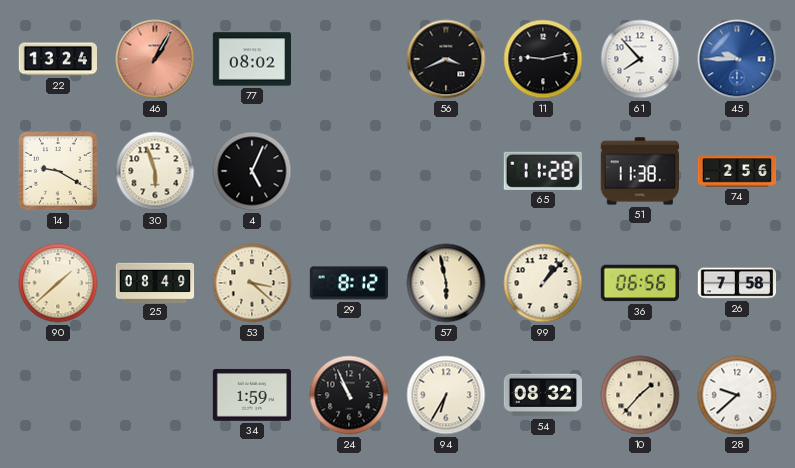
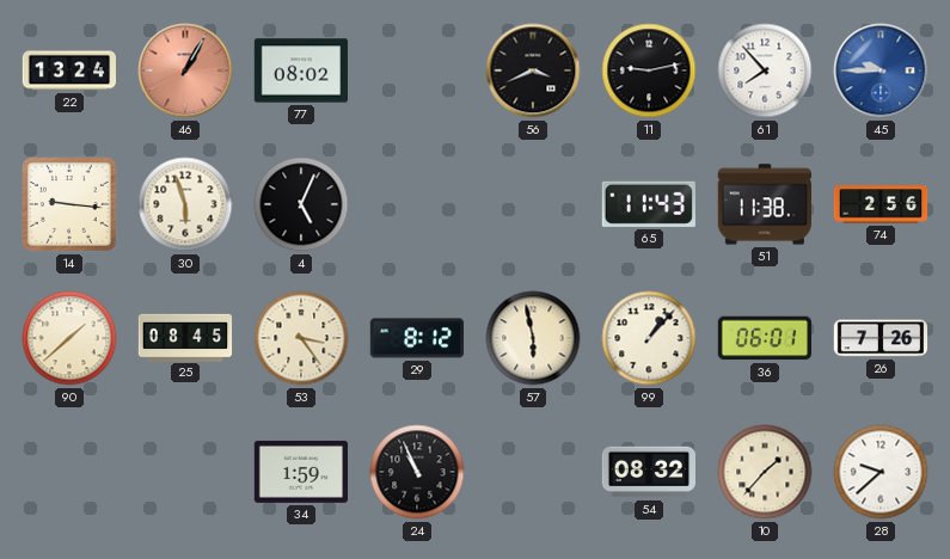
14: 9:20 -> 9:16 (71, 205)
65: 11:28 -> 11:43 (649, 204)
25: 08:49 -> 08:45 (185, 337)
53: 3:22 -> 3:24 (301, 338)
36: 06:56 -> 06:01 (764, 338)
26: 7:58 -> 7:26 (881, 338)
94: 6:35 -> none (446, 395)
